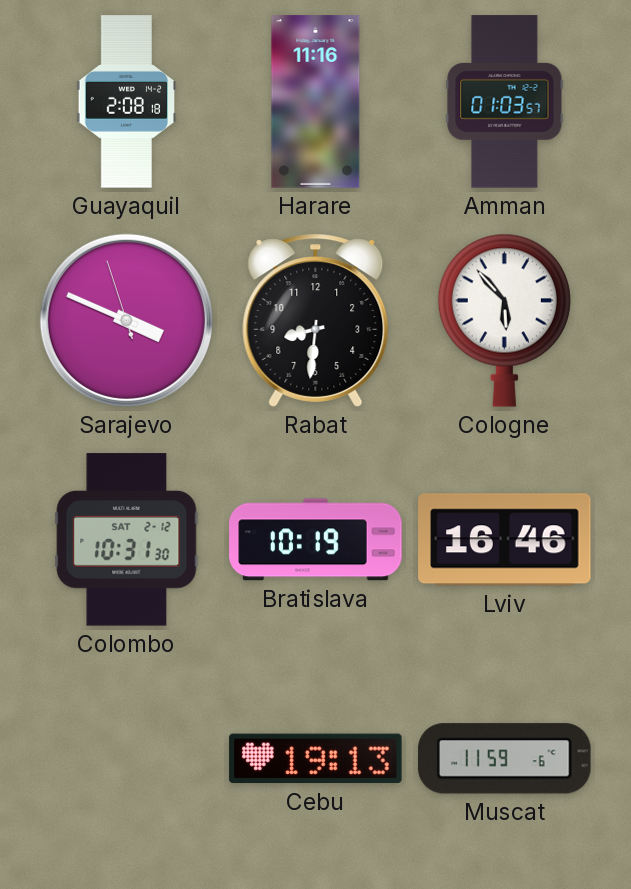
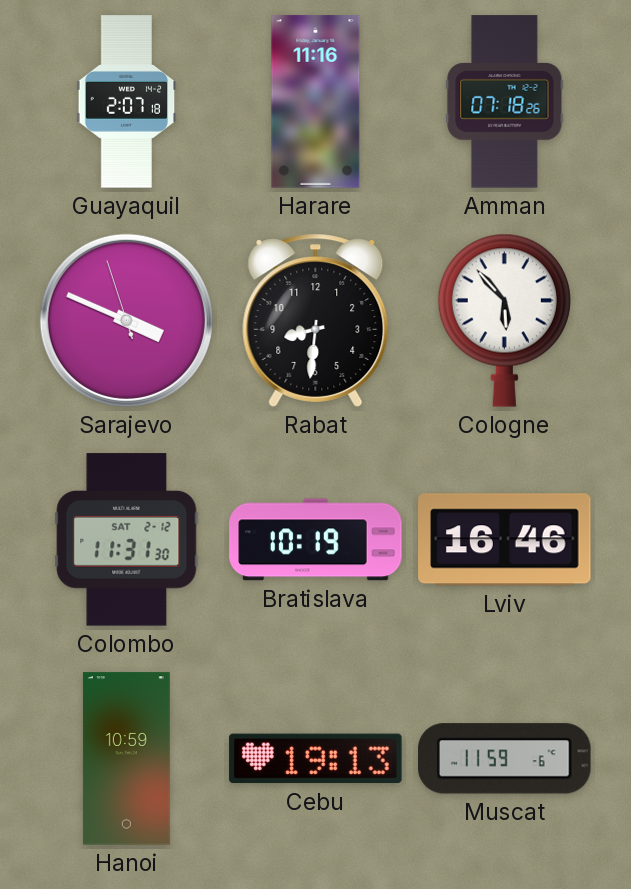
Guayaquil: 2:08 -> 2:07 (127, 102)
Amman: 01:03 -> 07:18 (505, 102)
Colombo: 10:31 -> 11:31 (127, 540)
Hanoi: none -> 10:59 (126, 759)
